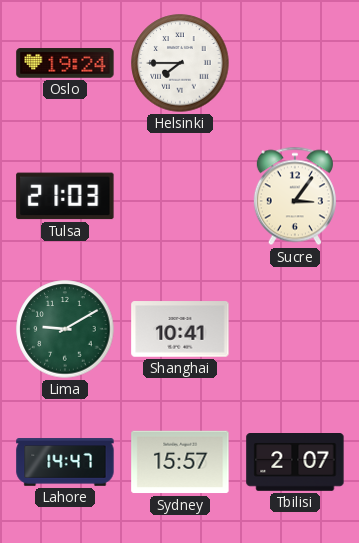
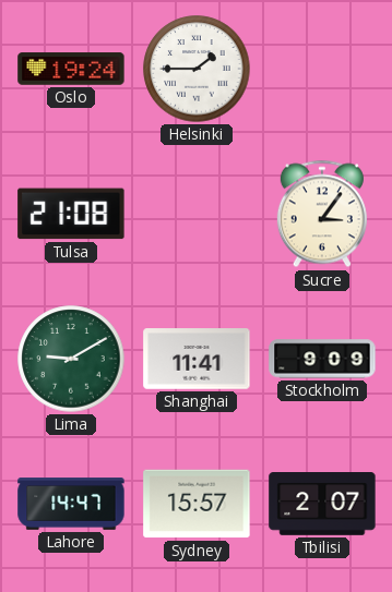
Helsinki: 7:45 -> 1:45 (197, 69)
Tulsa: 21:03 -> 21:08 (71, 214)
Shanghai: 10:41 -> 11:41 (197, 359)
Stockholm: none -> 9:09 (322, 359)
